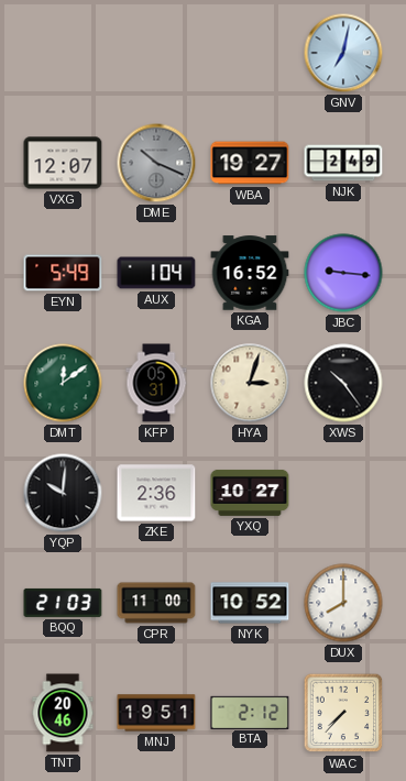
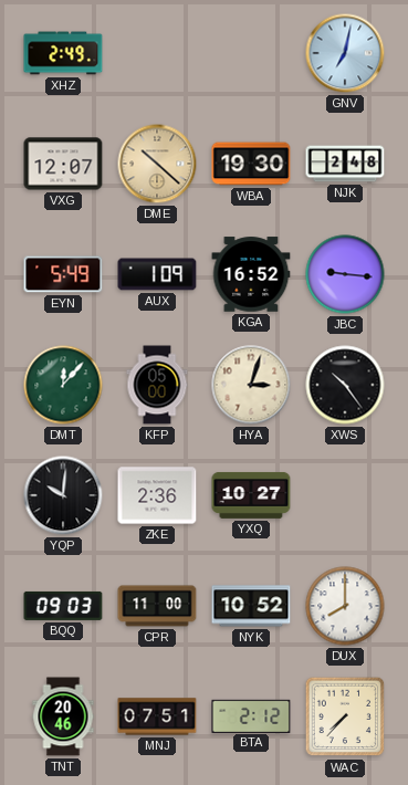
XHZ: none -> 2:49 (63, 53)
DME: 10:19 -> 10:22 (157, 164)
DME dial: grey -> champagne (157, 164)
WBA: 19:27 -> 19:30 (251, 164)
NJK: 2:49 -> 2:48 (345, 164)
AUX: 1:04 -> 1:09 (157, 274)
DMT: 12:09 -> 12:07 (63, 385)
KFP: 05:31 -> 05:00 (157, 385)
BQQ: 21:03 -> 09:03 (63, 606)
MNJ: 19:51 -> 07:51 (157, 716)
